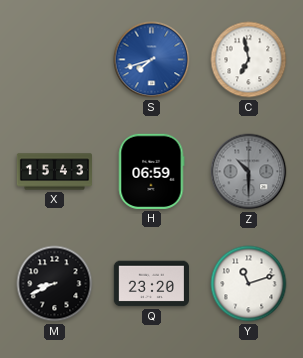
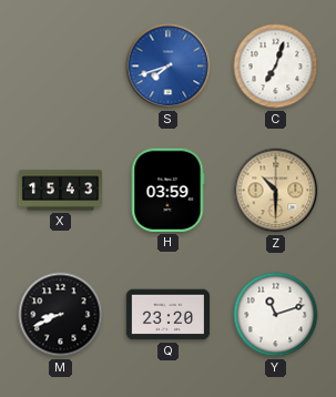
C: 6:58 -> 7:03 (276, 67)
H: 06:59 -> 03:59 (167, 190)
Z dial: grey -> champagne (276, 191)
